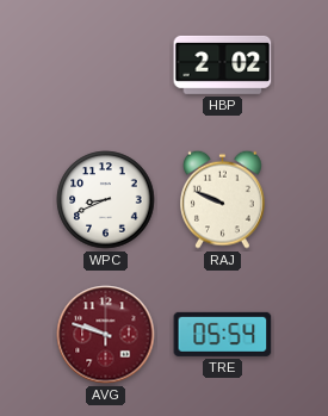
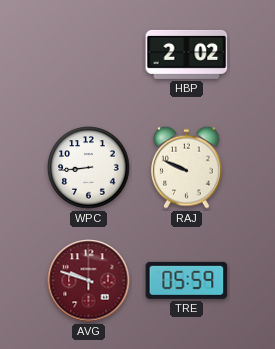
WPC: 8:41 -> 8:44 (89, 168)
TRE: 05:54 -> 05:59 (187, 280)
